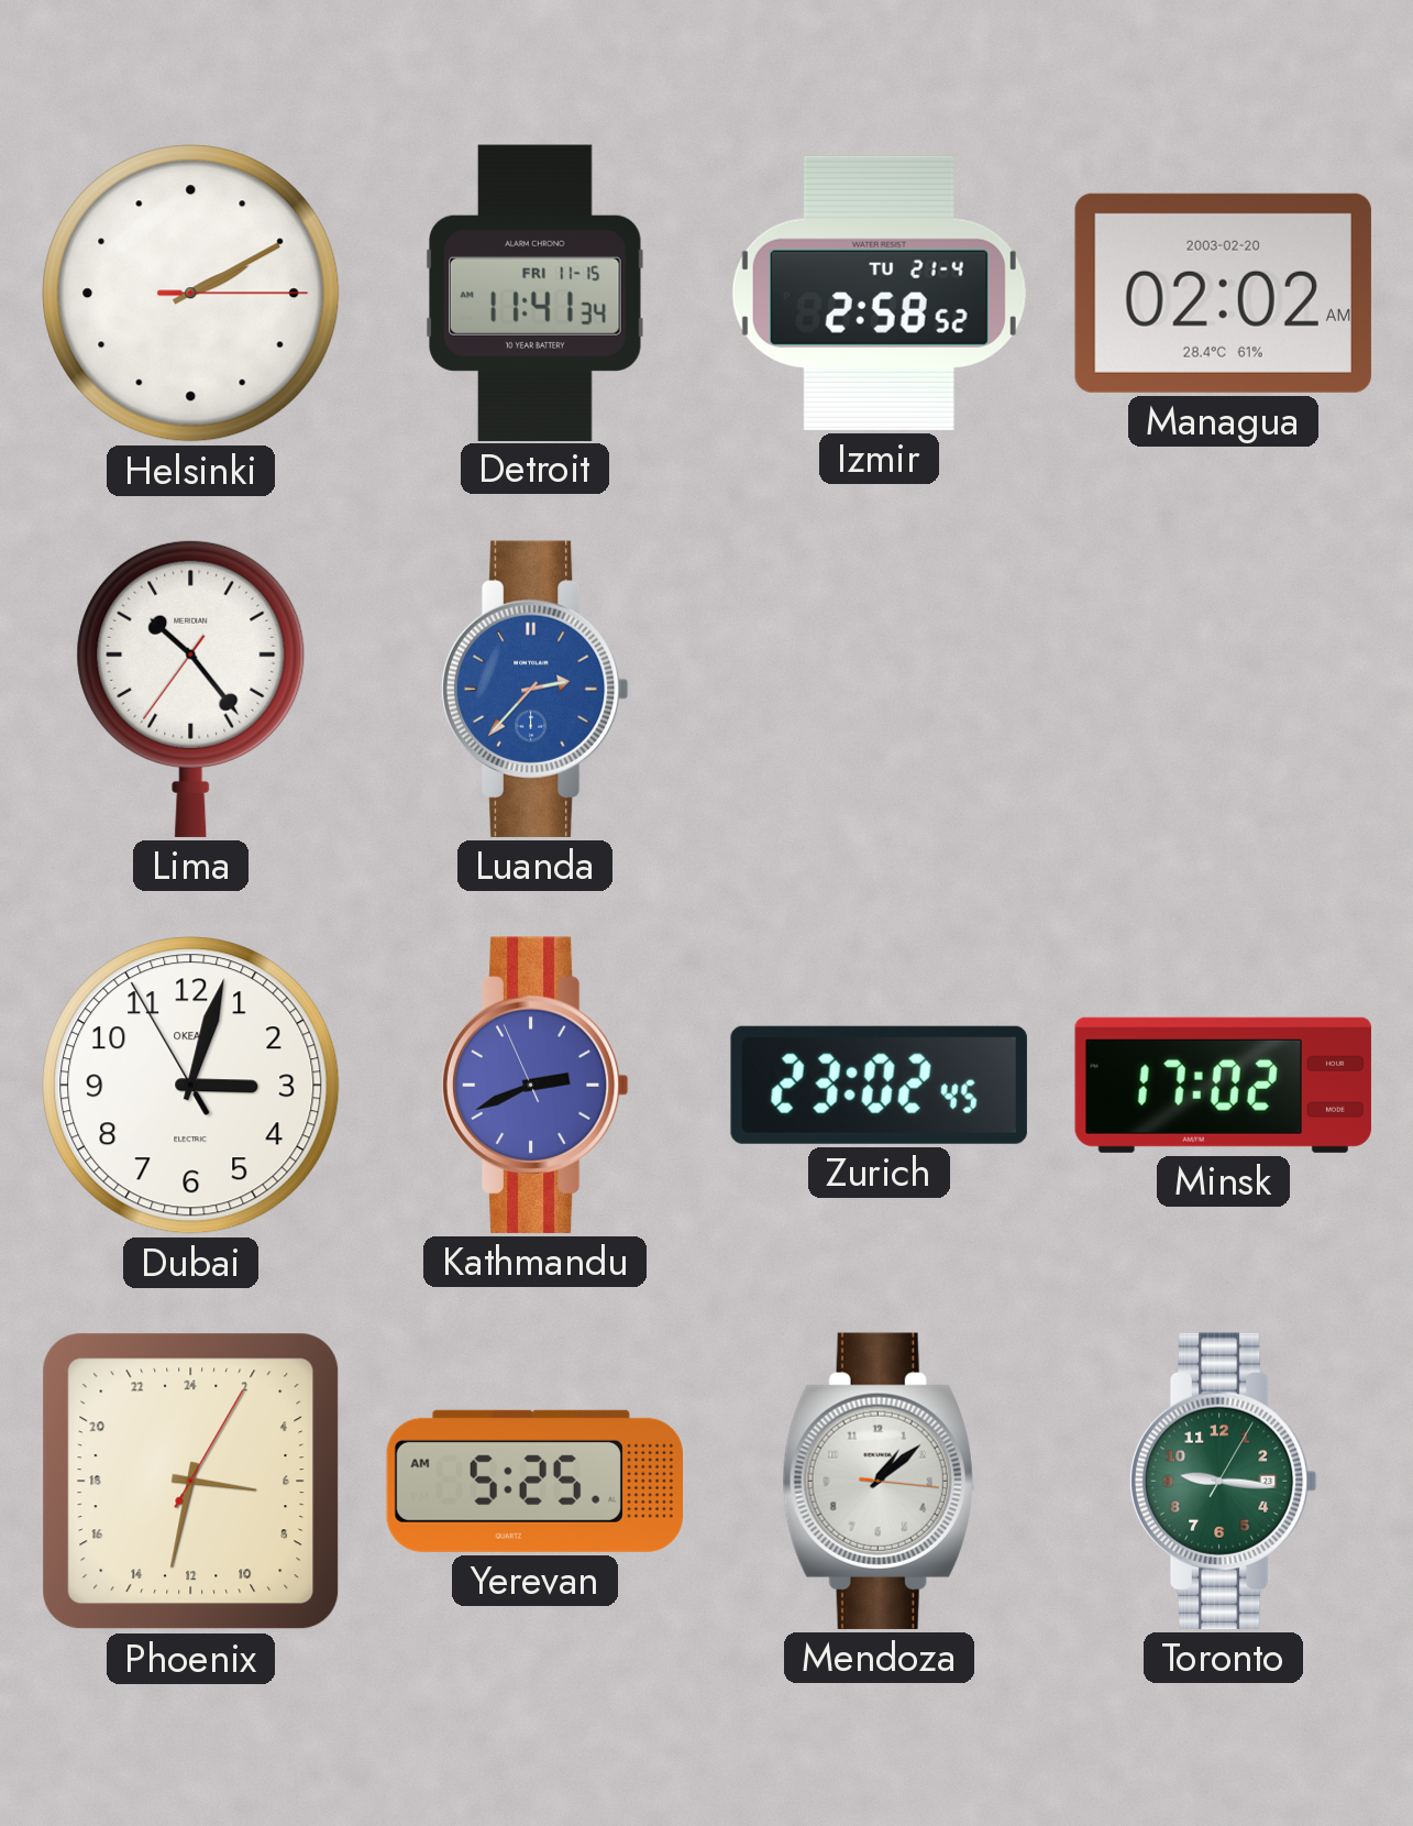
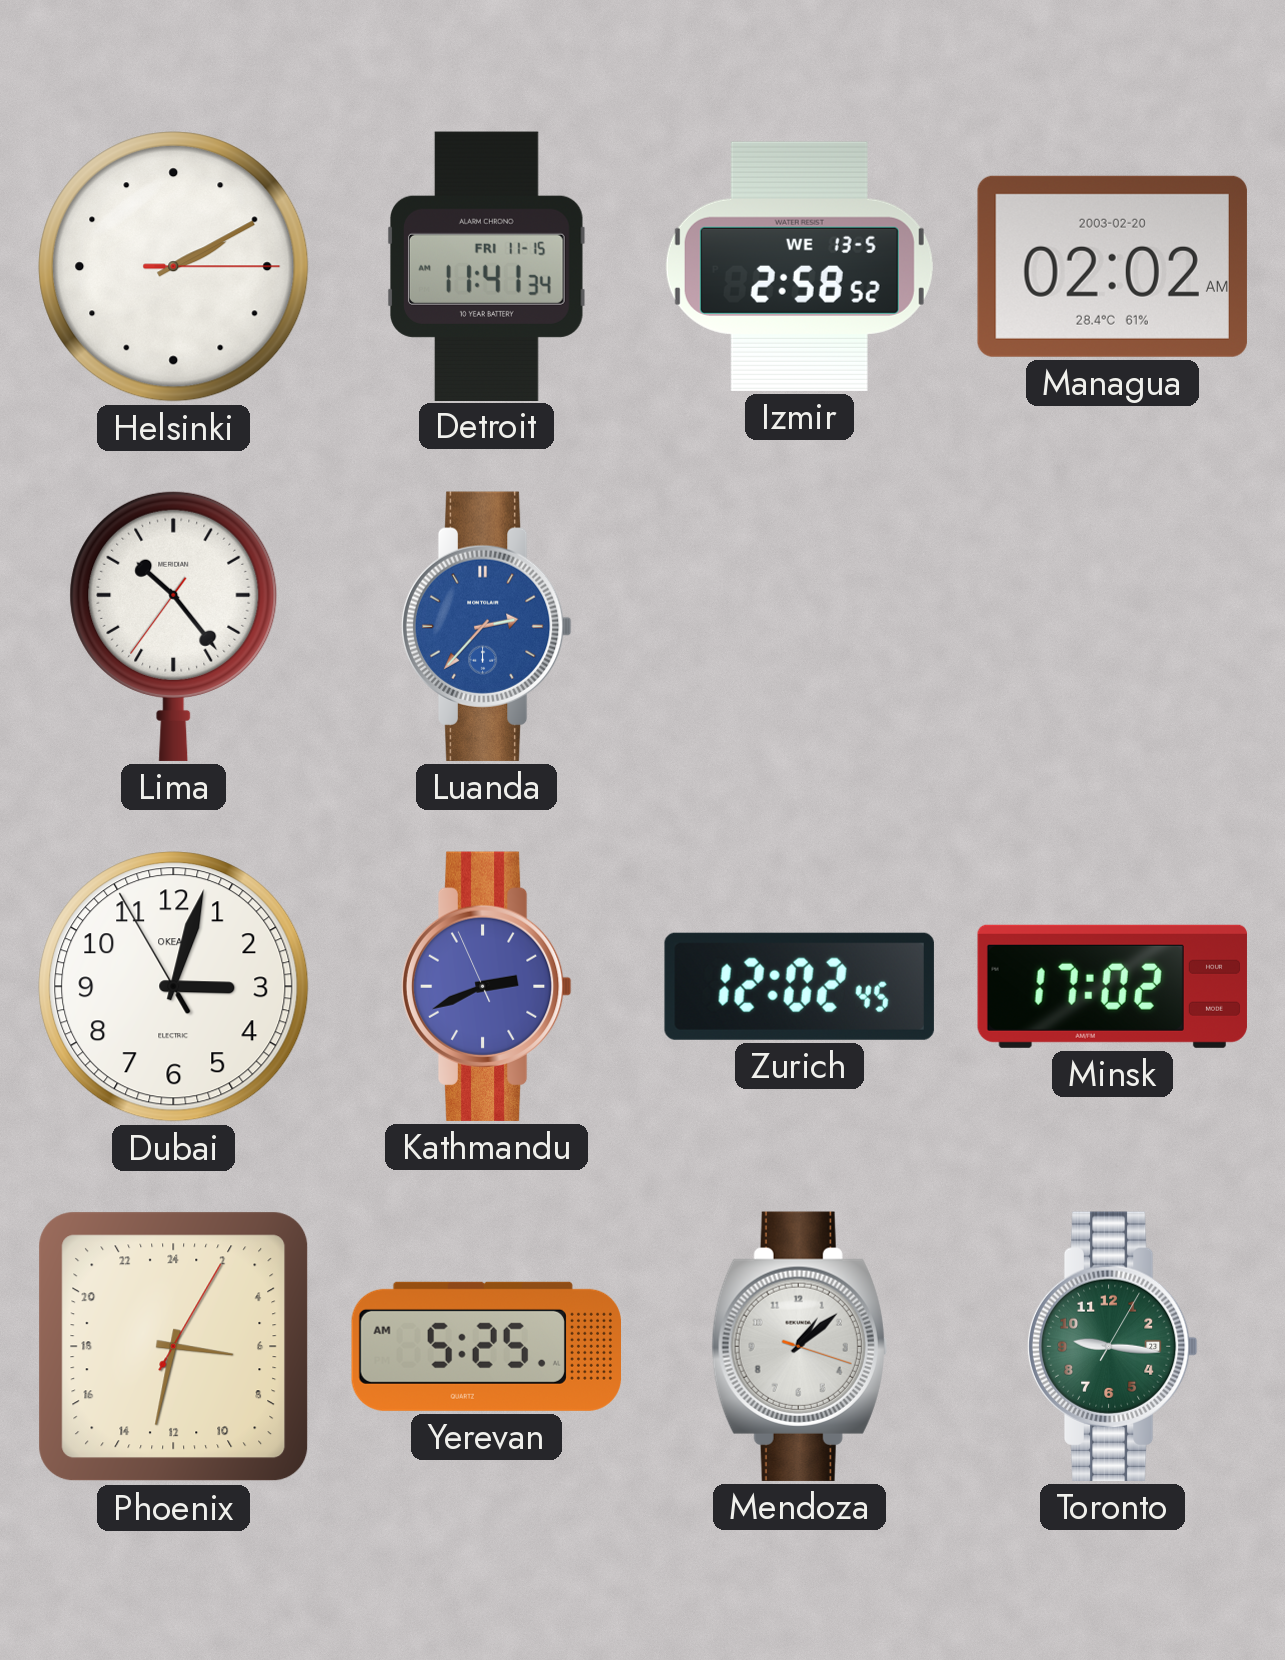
Izmir date: TU 21-4 -> WE 13-5 (799, 266)
Zurich: 23:02 -> 12:02 (799, 986)
Mendoza: 1:08:16 -> 1:08:18 (799, 1346)
